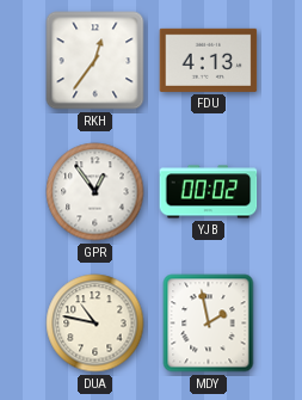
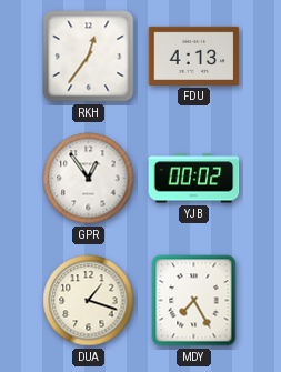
DUA: 10:47 -> 1:18 (89, 301)
MDY: 1:58 -> 7:25 (194, 301)
